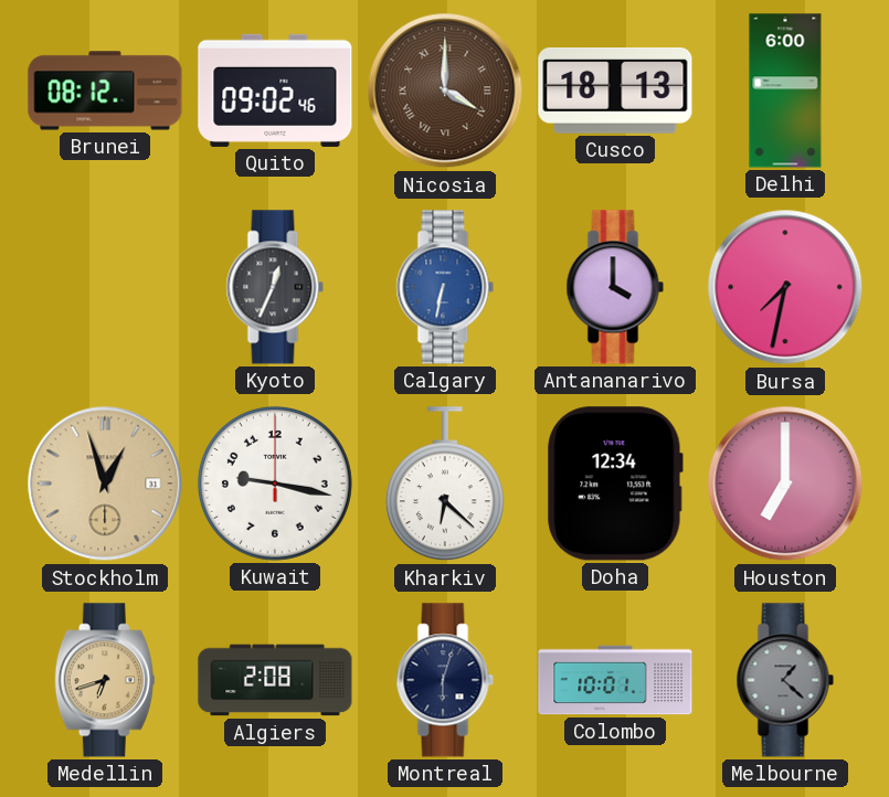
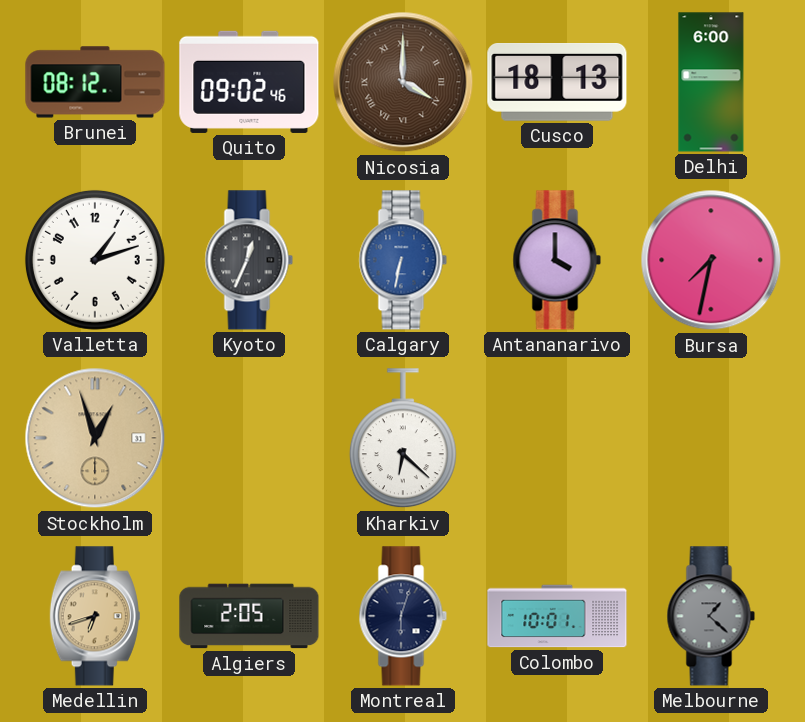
Valletta: none -> 1:12 (95, 260)
Kuwait: 9:17 -> none (275, 483)
Doha: 12:34 -> none (615, 483)
Houston: 7:00 -> none (785, 483)
Algiers: 2:08 -> 2:05 (249, 616)
